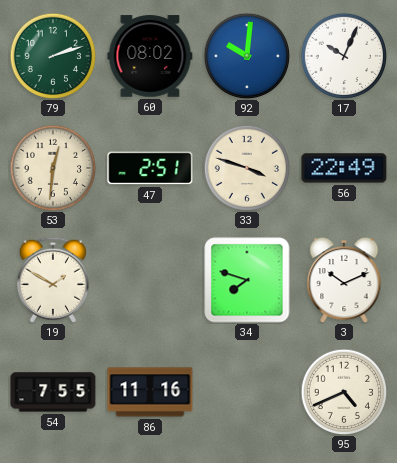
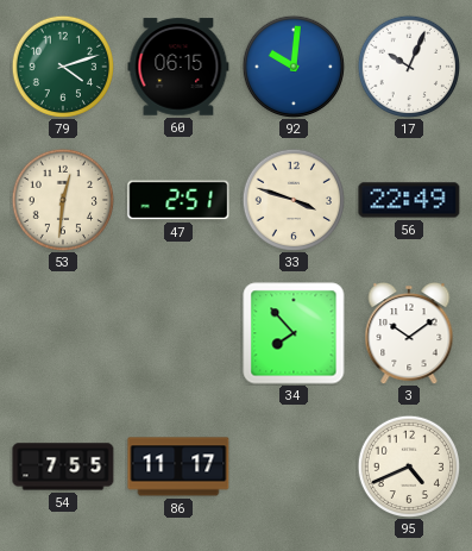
79: 2:12 -> 4:12 (62, 65)
60: 08:02 -> 06:15 (178, 67)
19: 1:50 -> none (53, 280)
34: 7:48 -> 7:53 (294, 333)
3: 10:11 -> 10:09 (409, 333)
86: 11:16 -> 11:17 (178, 467)
